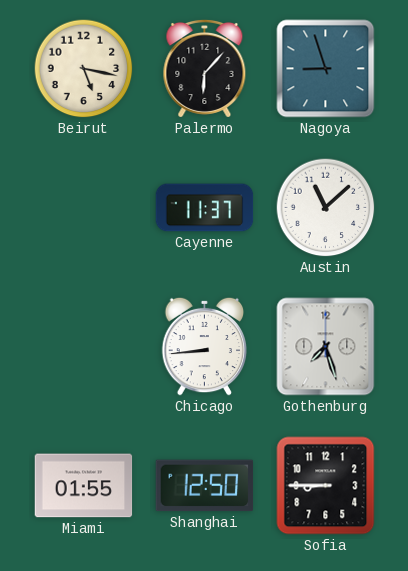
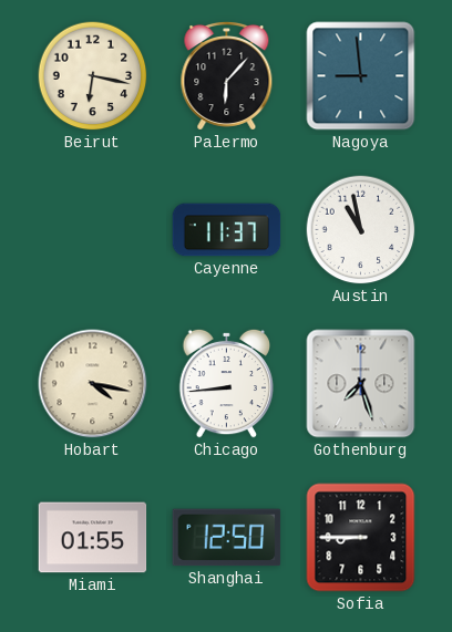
Beirut: 5:17 -> 6:17 (93, 76)
Nagoya: 8:57 -> 8:59 (361, 76)
Austin: 11:08 -> 10:58 (361, 230)
Hobart: none -> 4:17 (93, 384)
